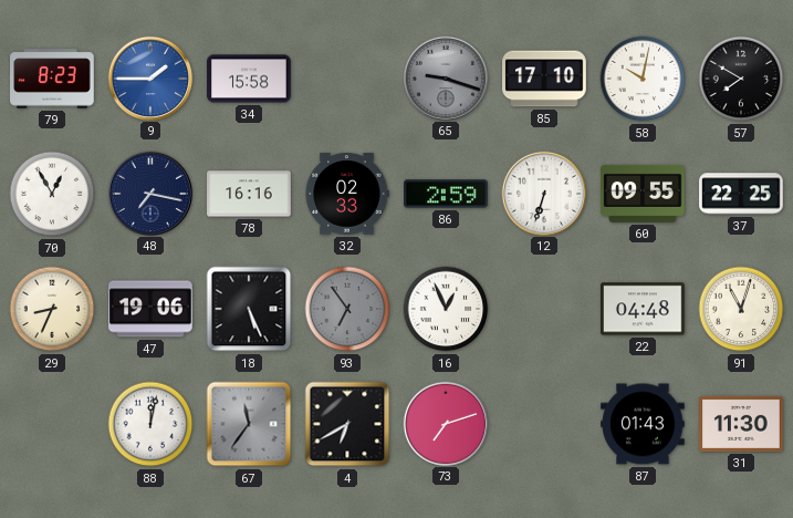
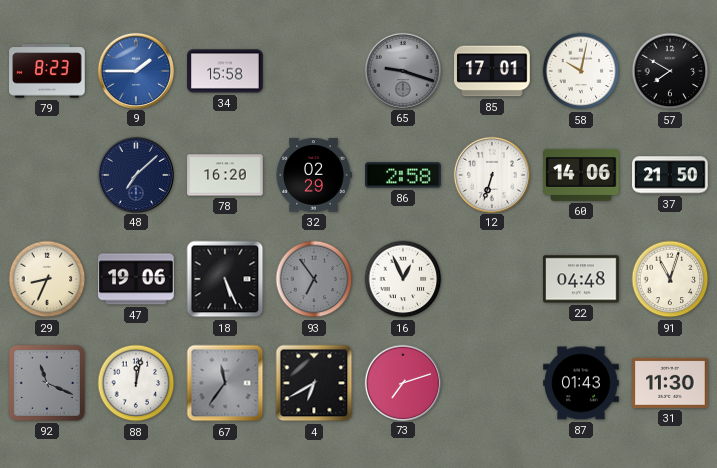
85: 17:10 -> 17:01 (492, 71)
70: 12:55 -> none (52, 194)
48: 7:17 -> 7:08 (135, 174)
78: 16:16 -> 16:20 (225, 175)
32: 02:33 -> 02:29 (314, 175)
86: 2:59 -> 2:58 (403, 175)
60: 09:55 -> 14:06 (581, 175)
37: 22:25 -> 21:50 (670, 175)
92: none -> 11:19 (47, 383)
